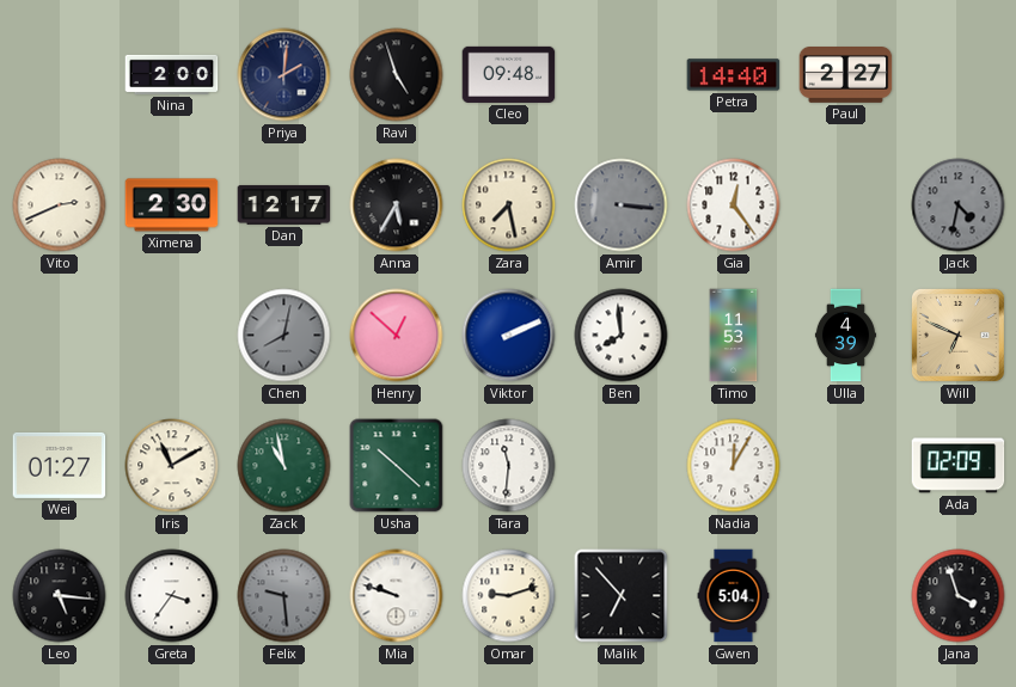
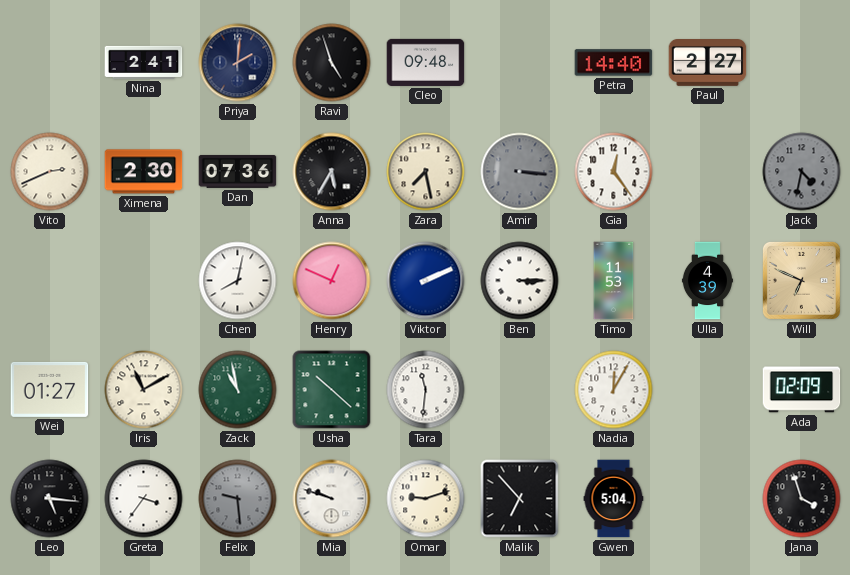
Nina: 2:00 -> 2:41 (144, 62)
Dan: 12:17 -> 07:36 (238, 171)
Chen dial: grey -> white (238, 281)
Henry: 12:52 -> 12:49 (332, 281)
Ben: 7:59 -> 3:15 (520, 281)
